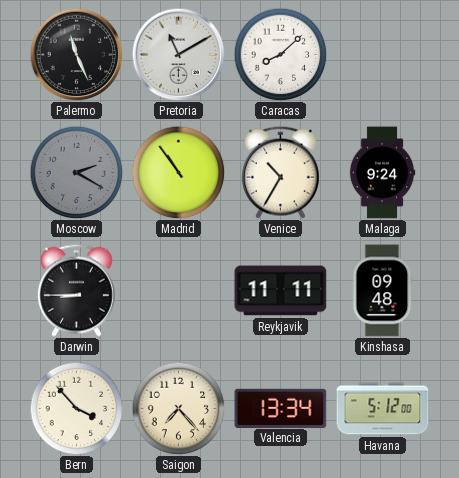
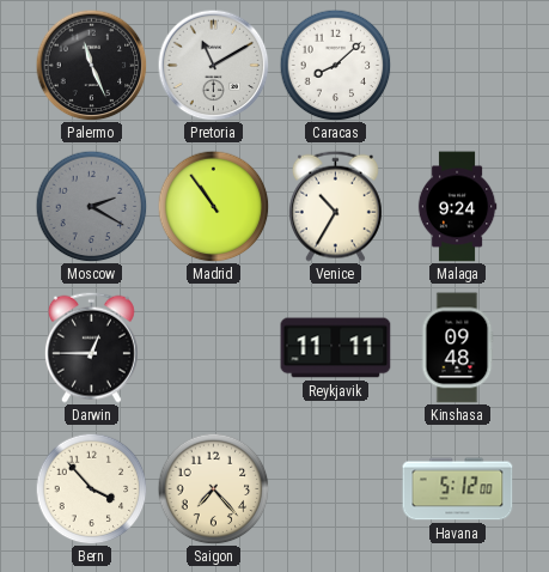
Darwin: 8:45 -> 12:45 (91, 347)
Valencia: 13:34 -> none (281, 408)
